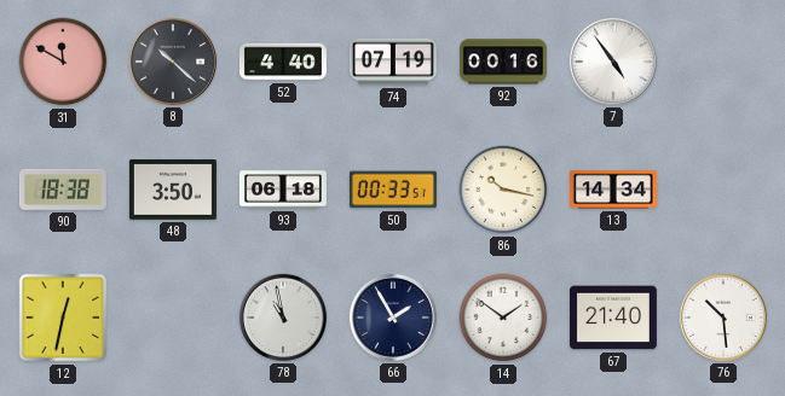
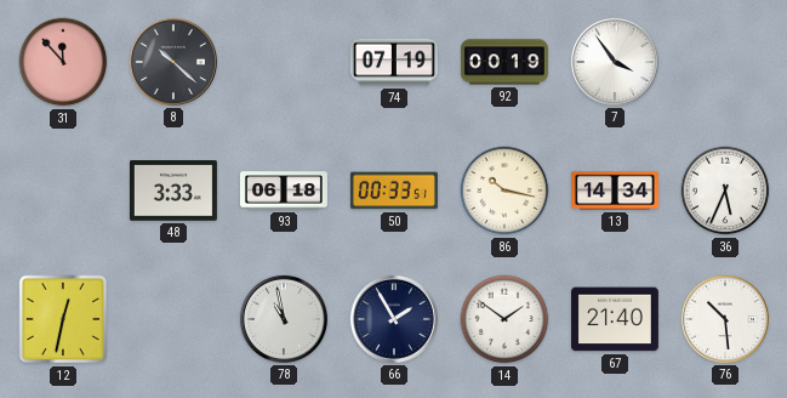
31: 11:50 -> 11:53 (63, 62)
52: 4:40 -> none (283, 62)
92: 00:16 -> 00:19 (504, 62)
7: 4:54 -> 3:54 (615, 62)
90: 18:38 -> none (63, 190)
48: 3:50 -> 3:33 (173, 191)
36: none -> 5:34 (725, 191)
